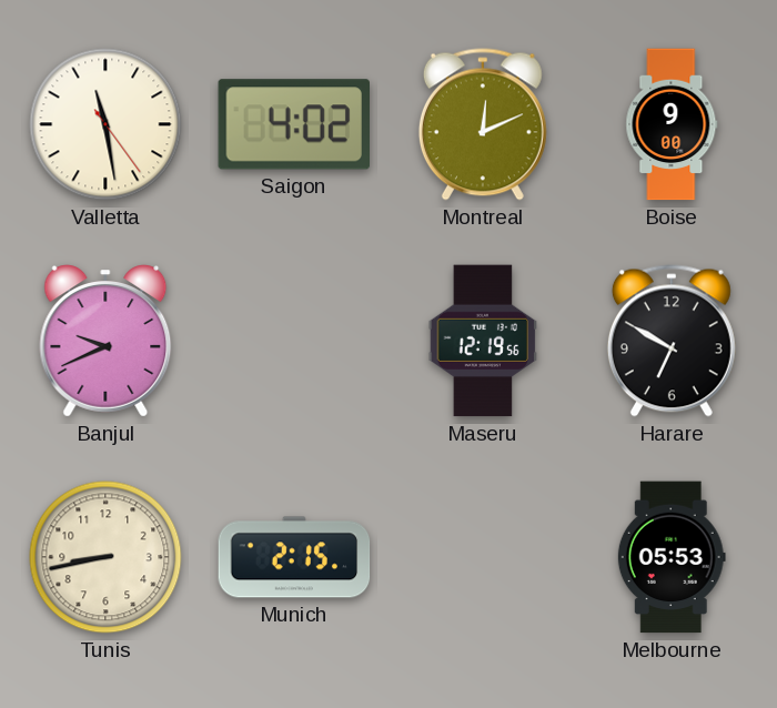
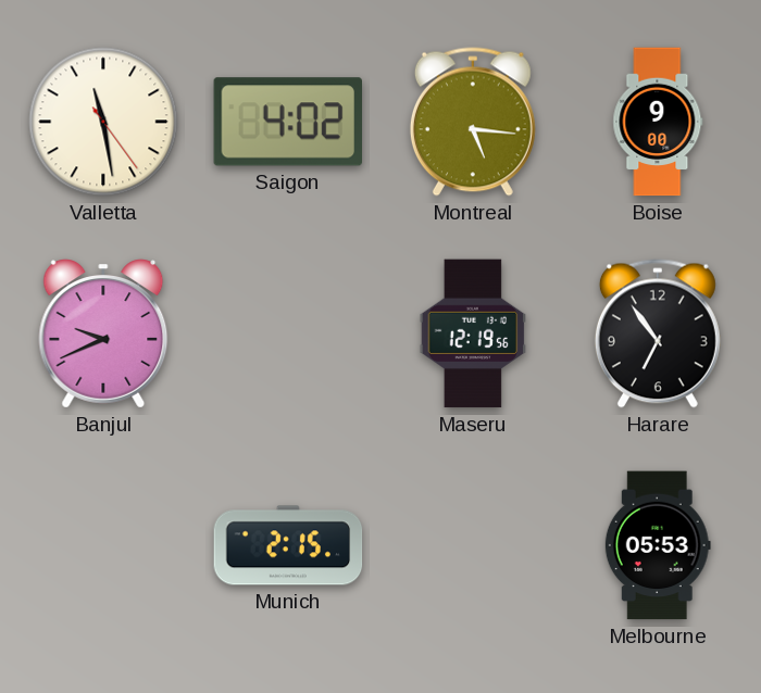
Montreal: 12:11 -> 5:16 (473, 122)
Harare: 6:50 -> 6:54 (658, 333)
Tunis: 8:43 -> none (105, 557)
